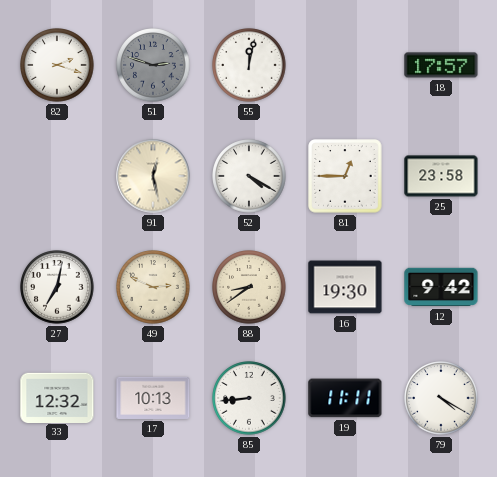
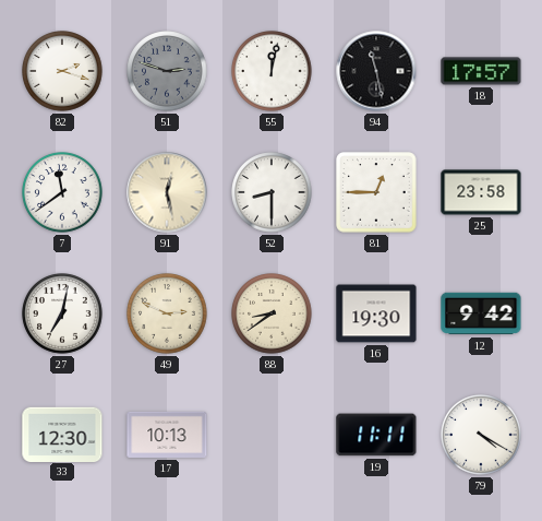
94: none -> 11:28 (376, 71)
7: none -> 11:39 (62, 192)
52: 4:20 -> 8:30 (272, 192)
33: 12:32 -> 12:30 (62, 434)
85: 8:44 -> none (249, 398)
